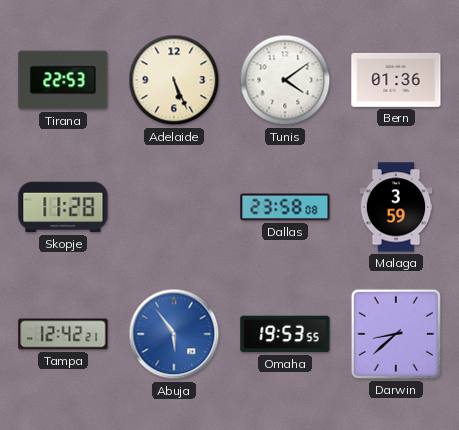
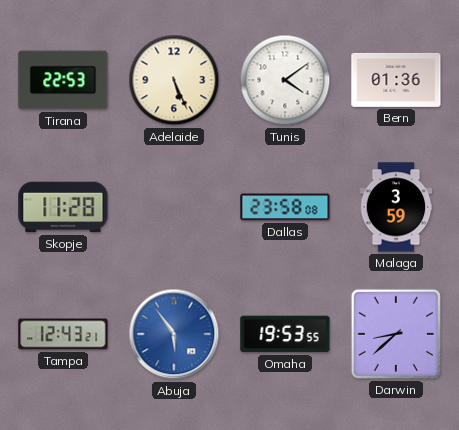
Tampa: 12:42 -> 12:43 (63, 334)
